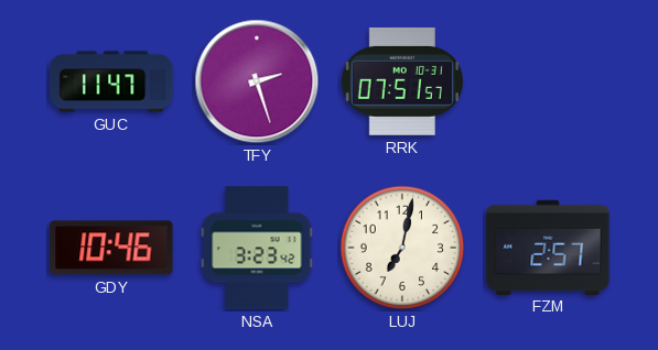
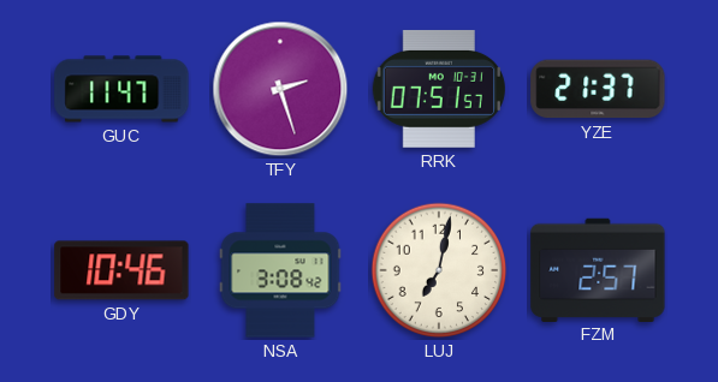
YZE: none -> 21:37 (598, 89)
NSA: 3:23 -> 3:08 (280, 270)
